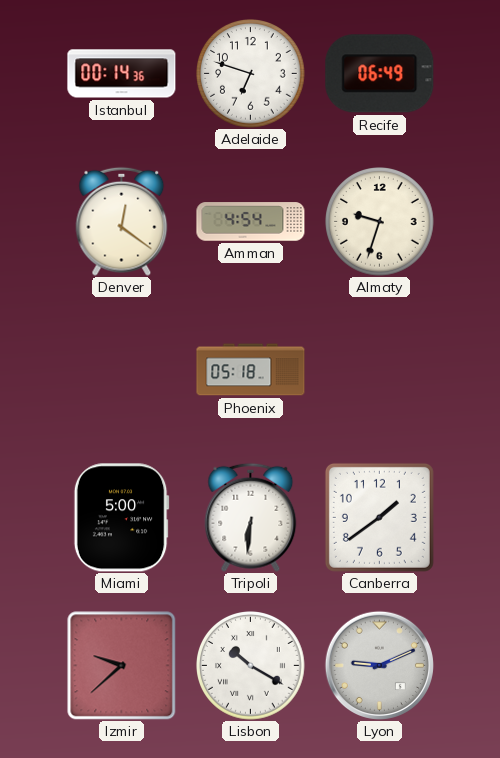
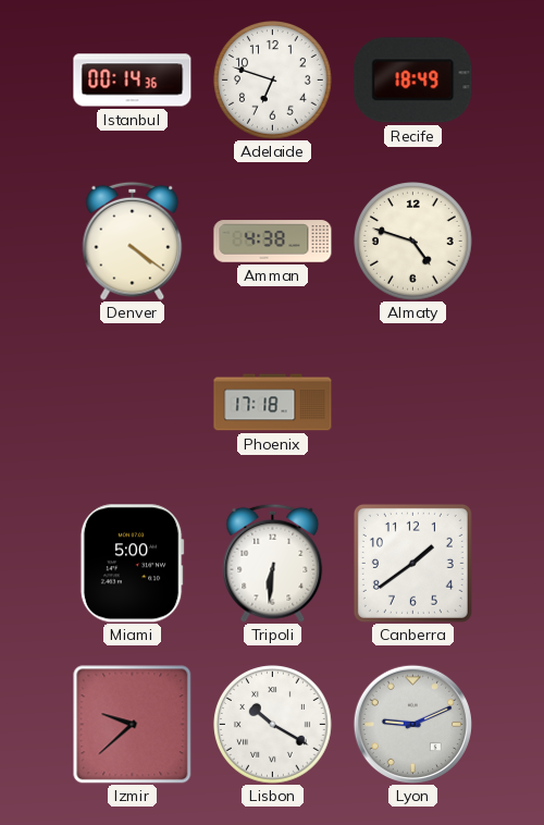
Recife: 06:49 -> 18:49 (413, 81)
Denver: 12:21 -> 4:21 (133, 241)
Amman: 4:54 -> 4:38 (273, 242)
Almaty: 9:33 -> 4:48 (413, 242)
Phoenix: 05:18 -> 17:18 (273, 403)
